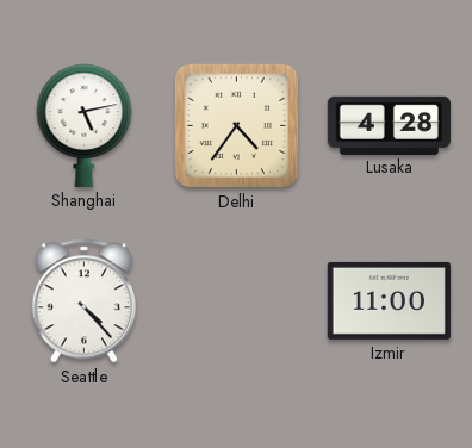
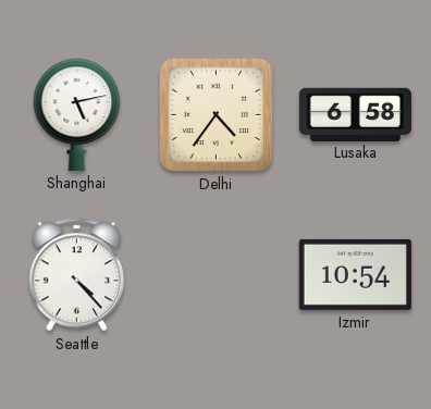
Lusaka: 4:28 -> 6:58 (355, 114)
Izmir: 11:00 -> 10:54 (355, 274)
